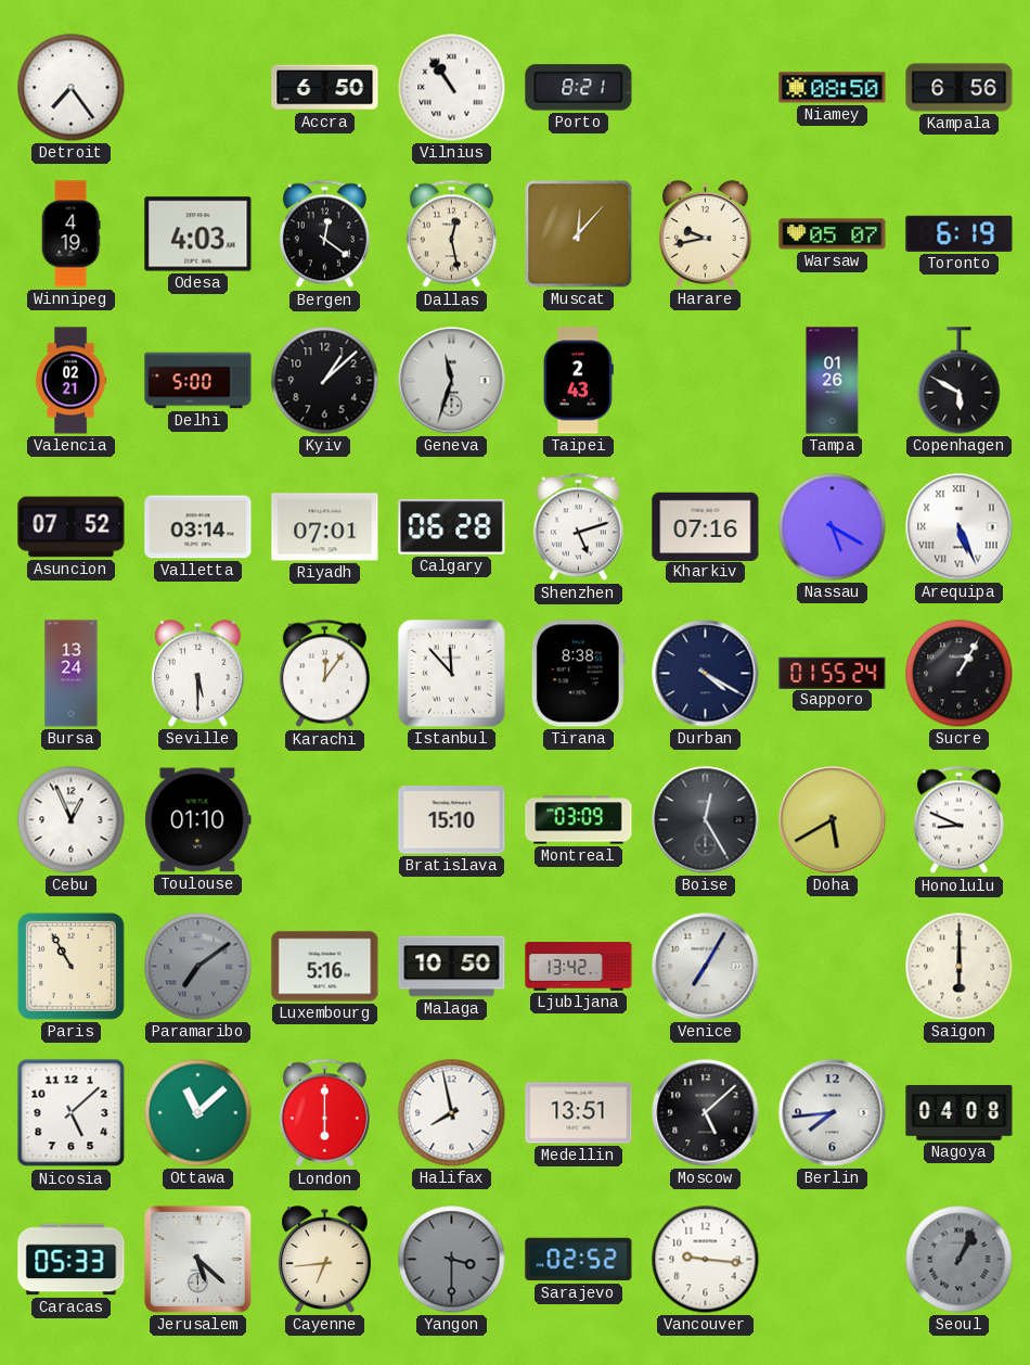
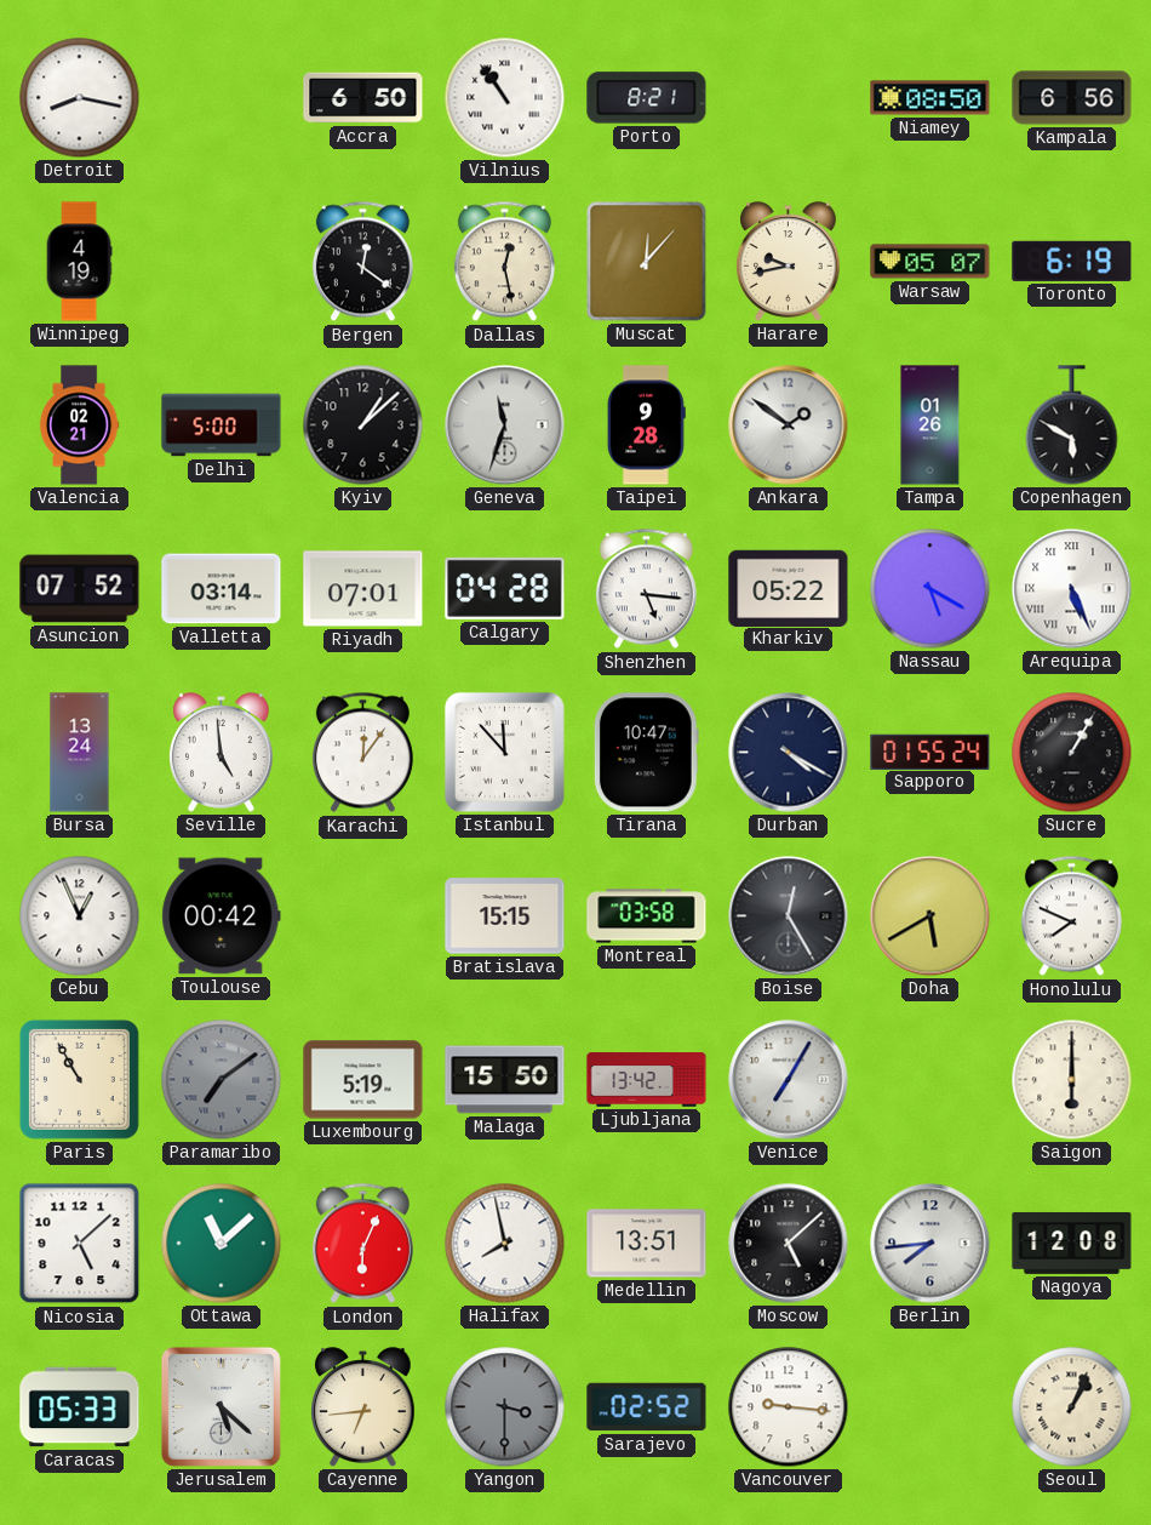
Detroit: 7:24 -> 8:17 (80, 98)
Odesa: 4:03 -> none (198, 234)
Taipei: 2:43 -> 9:28 (646, 425)
Ankara: none -> 1:51 (789, 425)
Calgary: 06:28 -> 04:28 (505, 588)
Shenzhen: 5:12 -> 5:16 (646, 589)
Kharkiv: 07:16 -> 05:22 (789, 588)
Seville: 5:30 -> 4:59 (222, 753)
Tirana: 8:38 -> 10:47 (646, 753)
Toulouse: 01:10 -> 00:42 (222, 916)
Bratislava: 15:10 -> 15:15 (505, 916)
Montreal: 03:09 -> 03:58 (647, 916)
Honolulu: 8:49 -> 7:49 (1071, 916)
Luxembourg: 5:16 -> 5:19 (363, 1080)
Malaga: 10:50 -> 15:50 (505, 1080)
London: 6:00 -> 6:04 (362, 1244)
Nagoya: 04:08 -> 12:08 (1072, 1243)
Seoul dial: grey -> cream (1072, 1407)
